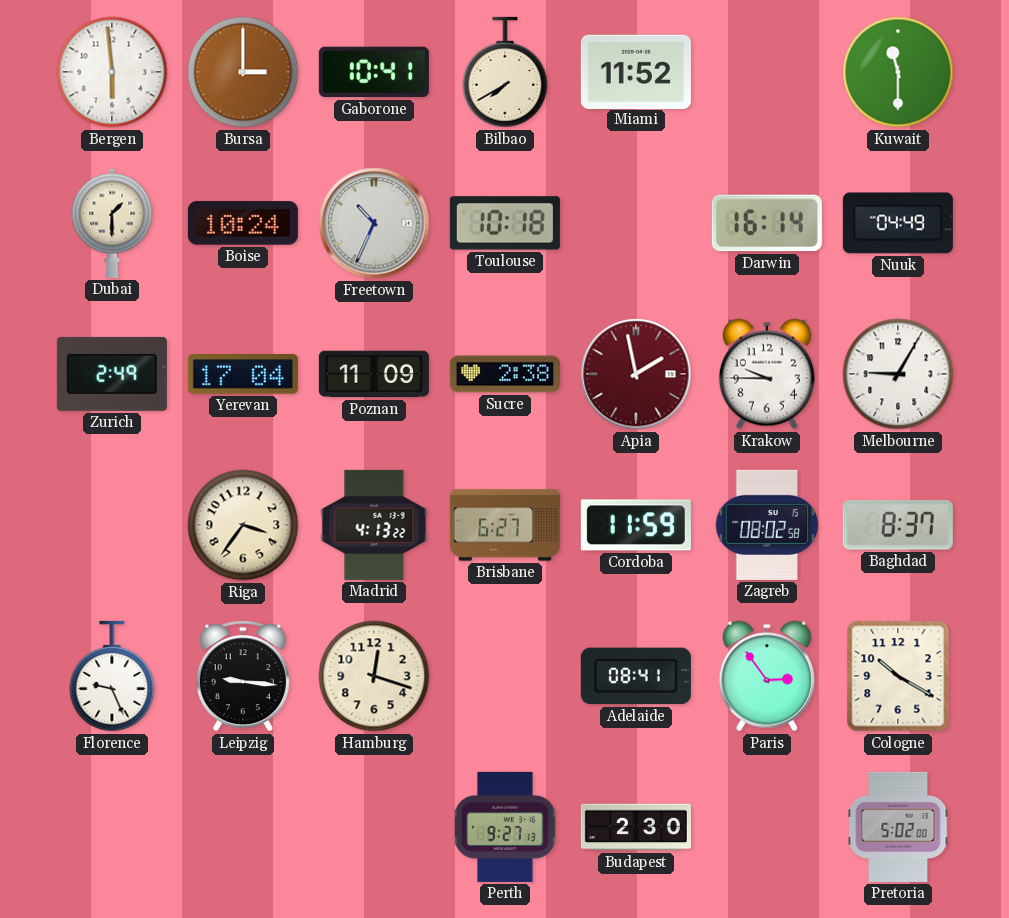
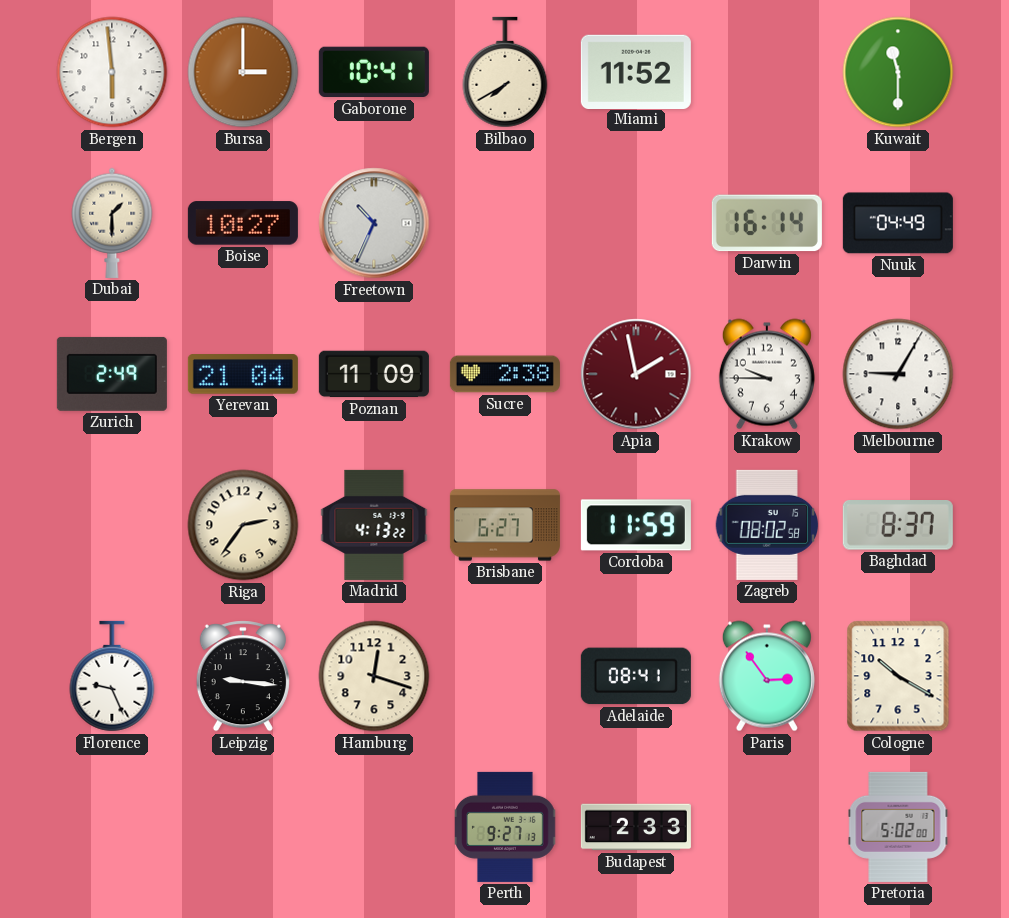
Boise: 10:24 -> 10:27 (243, 223)
Toulouse: 10:18 -> none (505, 223)
Yerevan: 17:04 -> 21:04 (243, 374)
Riga: 3:36 -> 2:36 (243, 525)
Budapest: 2:30 -> 2:33 (636, 827)
